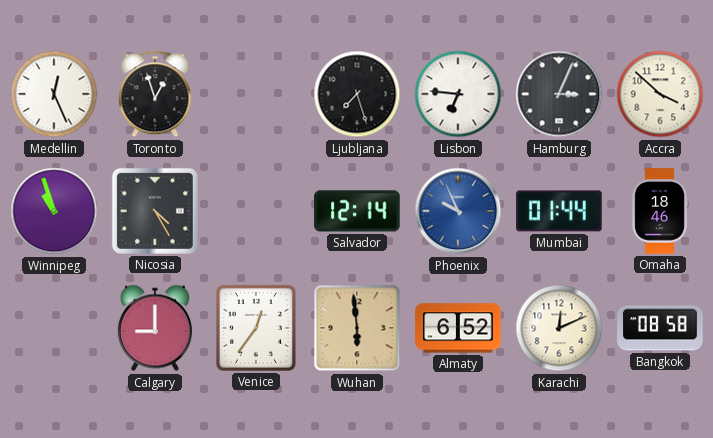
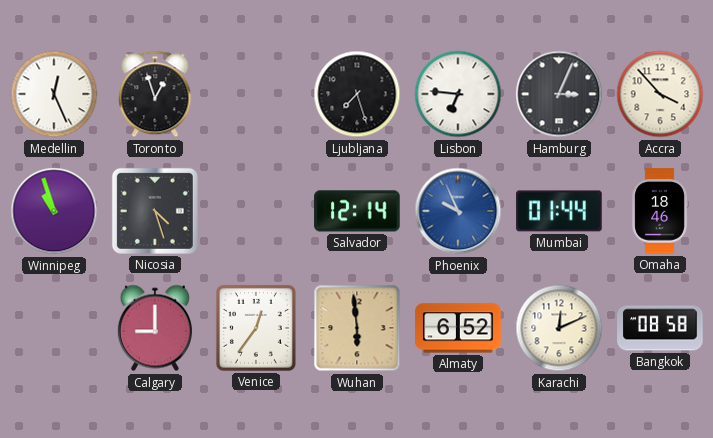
Accra: 3:52 -> 3:53 (660, 94)
Nicosia: 4:25 -> 4:27 (155, 211)
